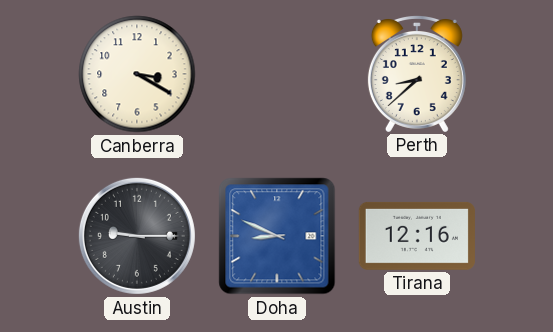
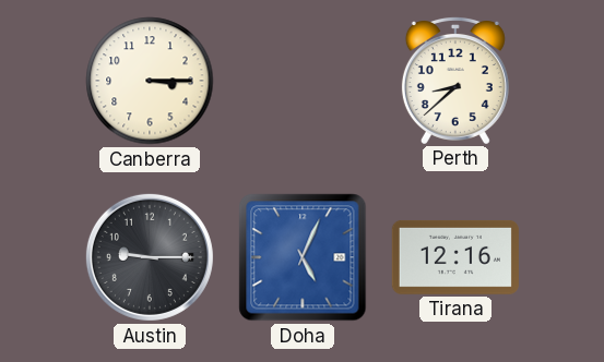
Canberra: 3:20 -> 3:15 (150, 81)
Doha: 8:49 -> 5:04 (303, 257)
